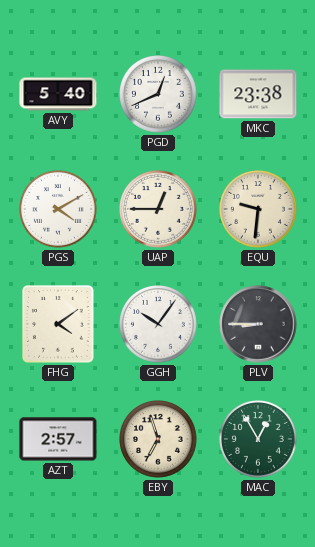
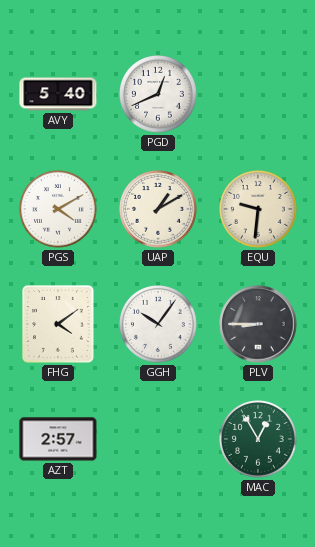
MKC: 23:38 -> none (258, 94)
UAP: 12:45 -> 1:10 (159, 210)
EBY: 6:57 -> none (159, 440)
